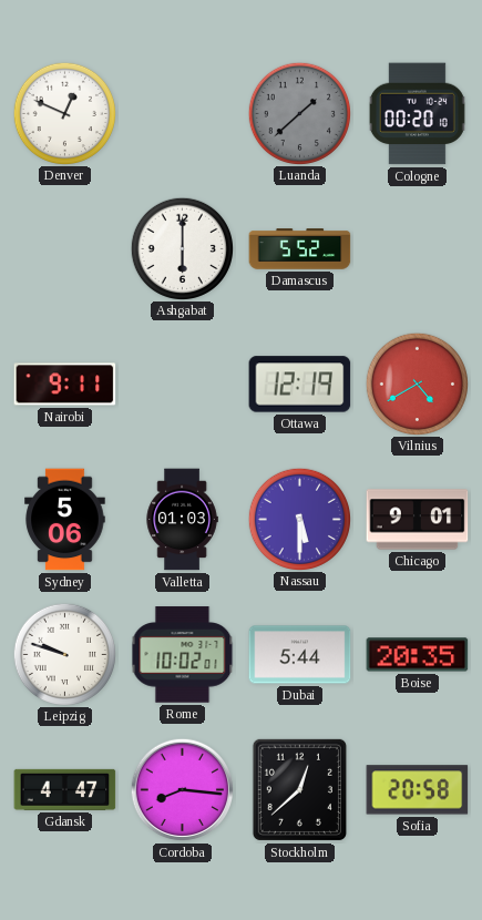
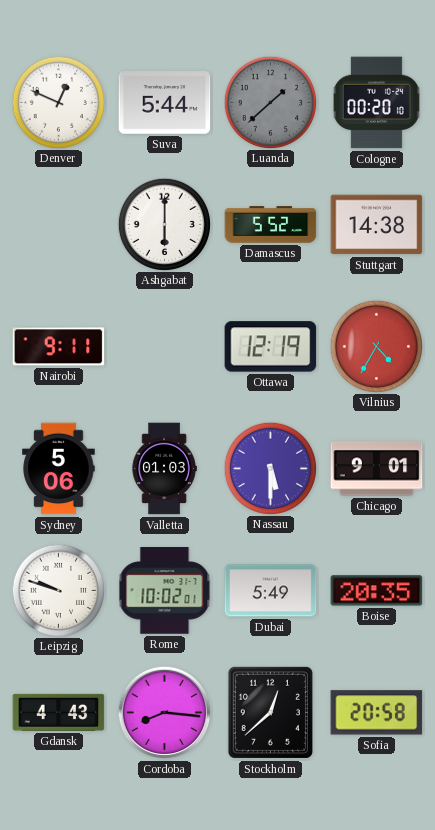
Suva: none -> 5:44 (165, 103)
Stuttgart: none -> 14:38 (377, 225)
Vilnius: 4:40 -> 4:35 (376, 346)
Dubai: 5:44 -> 5:49 (271, 591)
Gdansk: 4:47 -> 4:43 (59, 712)
